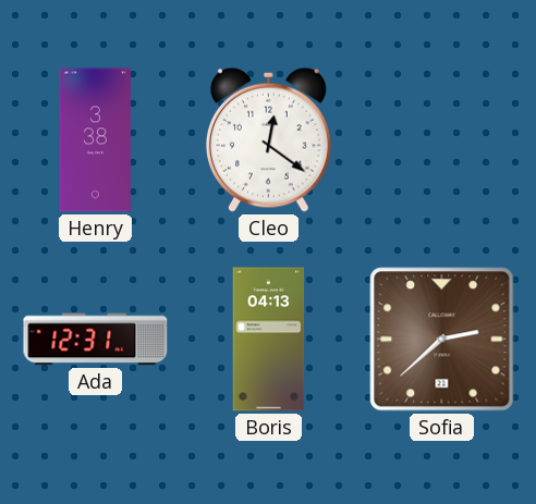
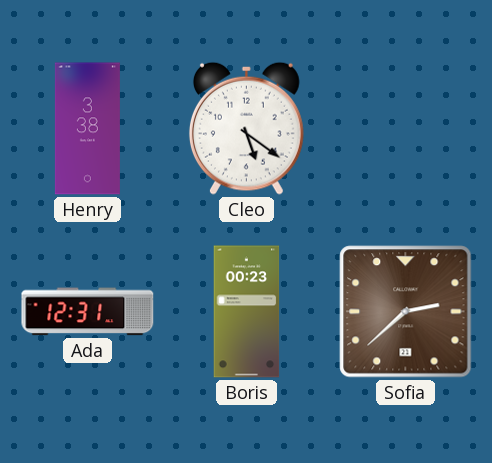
Cleo: 12:21 -> 5:21 (246, 128)
Boris: 04:13 -> 00:23 (247, 312)
